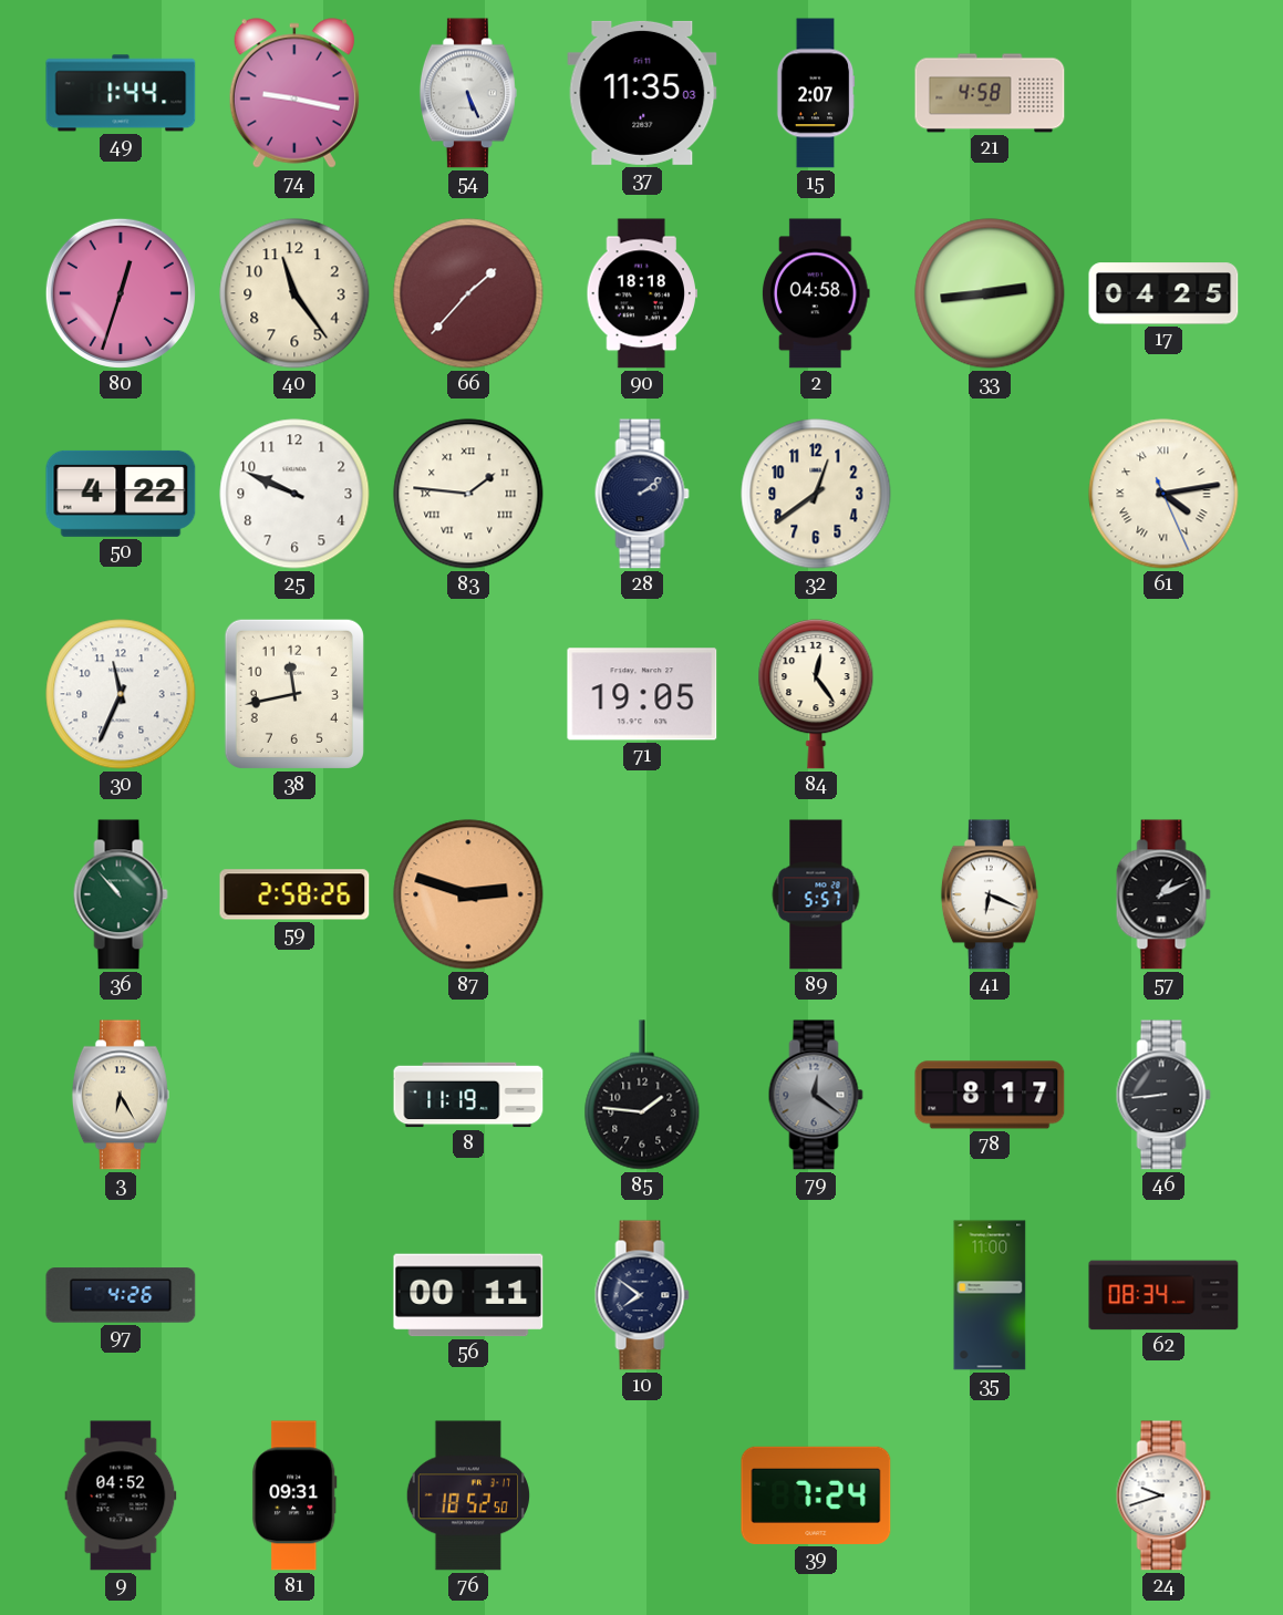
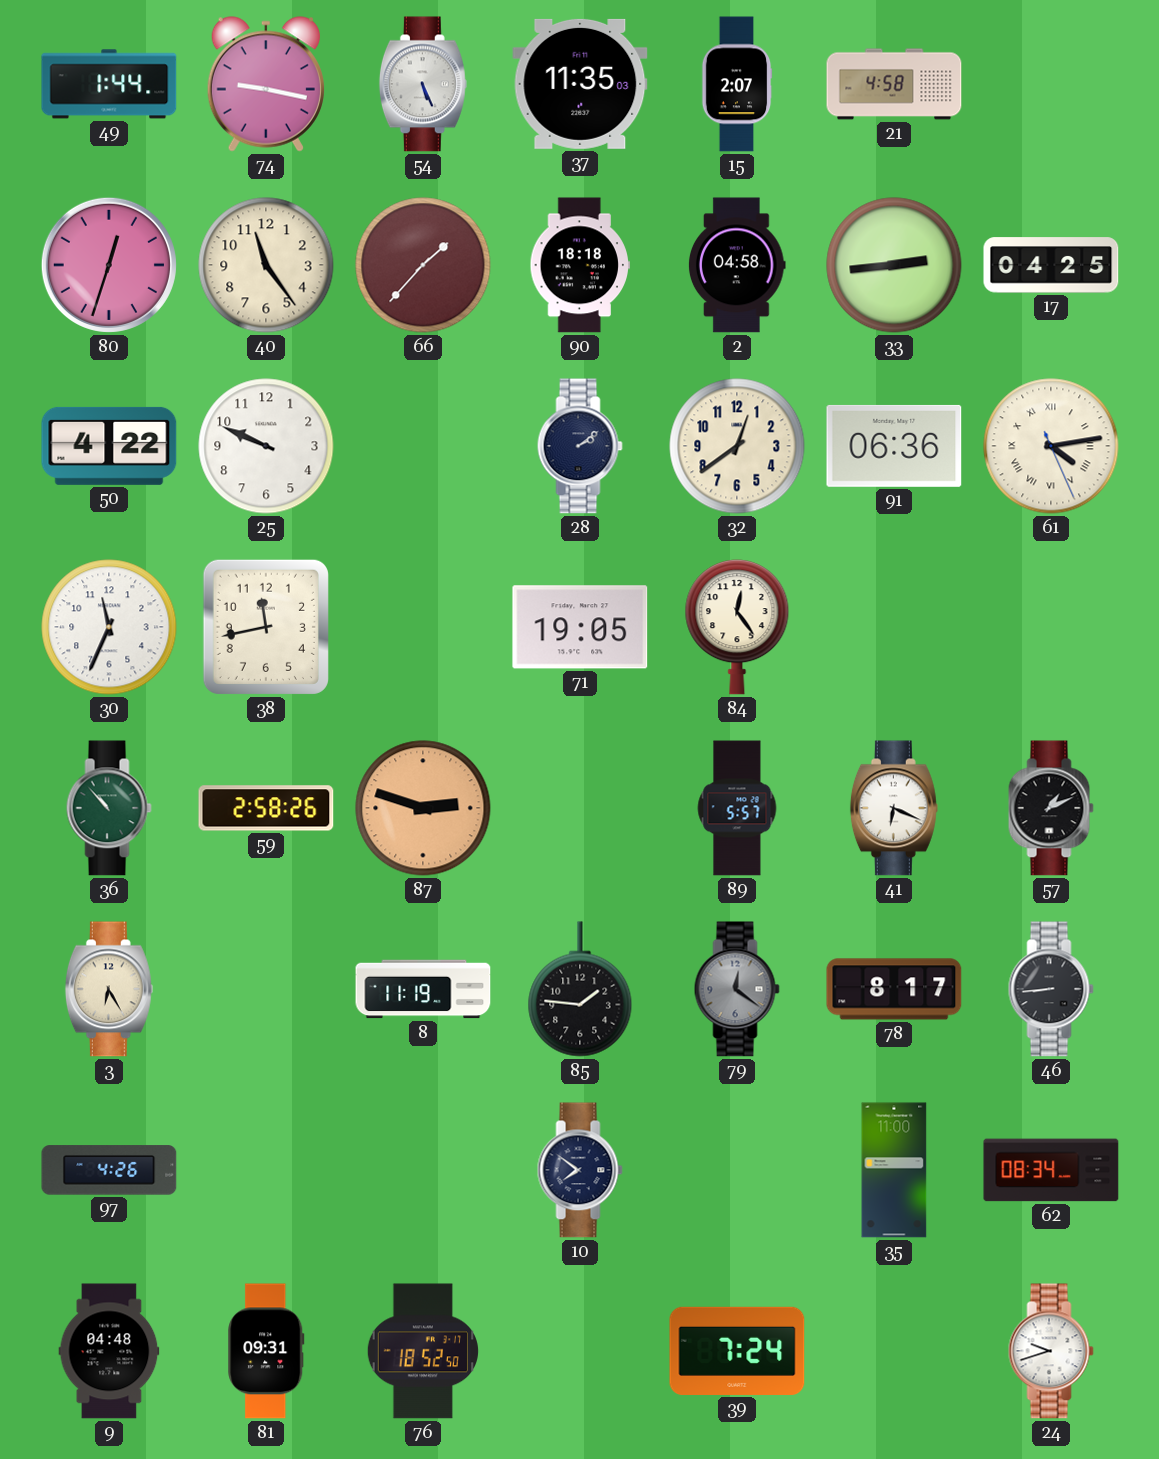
83: 1:46 -> none (468, 494)
91: none -> 06:36 (894, 446)
56: 00:11 -> none (468, 1295)
9: 04:52 -> 04:48 (109, 1351)
